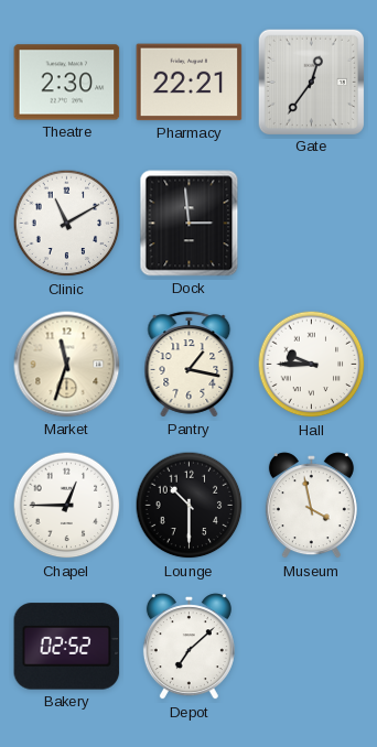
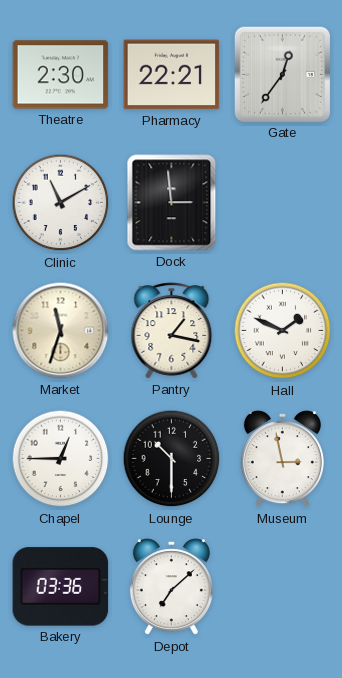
Hall: 9:45 -> 1:49 (283, 331)
Museum: 3:58 -> 2:58 (282, 459)
Bakery: 02:52 -> 03:36 (61, 587)
